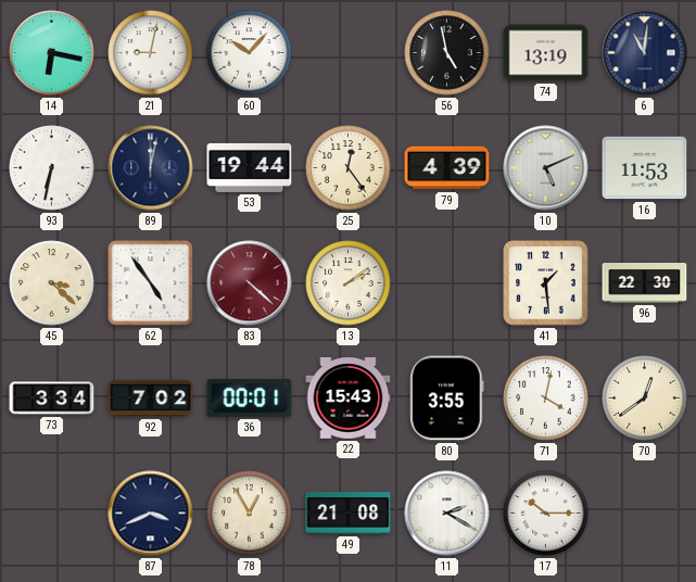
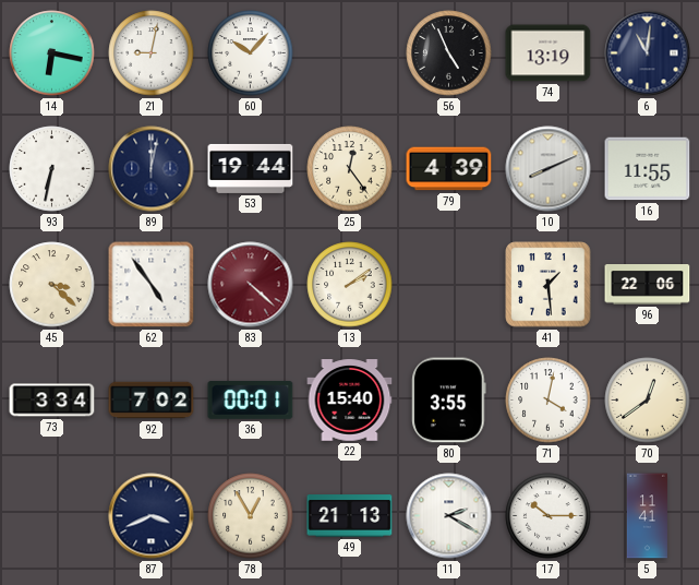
56: 4:58 -> 4:56 (449, 53)
10: 5:11 -> 8:11 (549, 169)
16: 11:53 -> 11:55 (648, 169)
96: 22:30 -> 22:06 (648, 285)
22: 15:43 -> 15:40 (350, 401)
49: 21:08 -> 21:13 (350, 516)
5: none -> 11:41 (647, 516)
